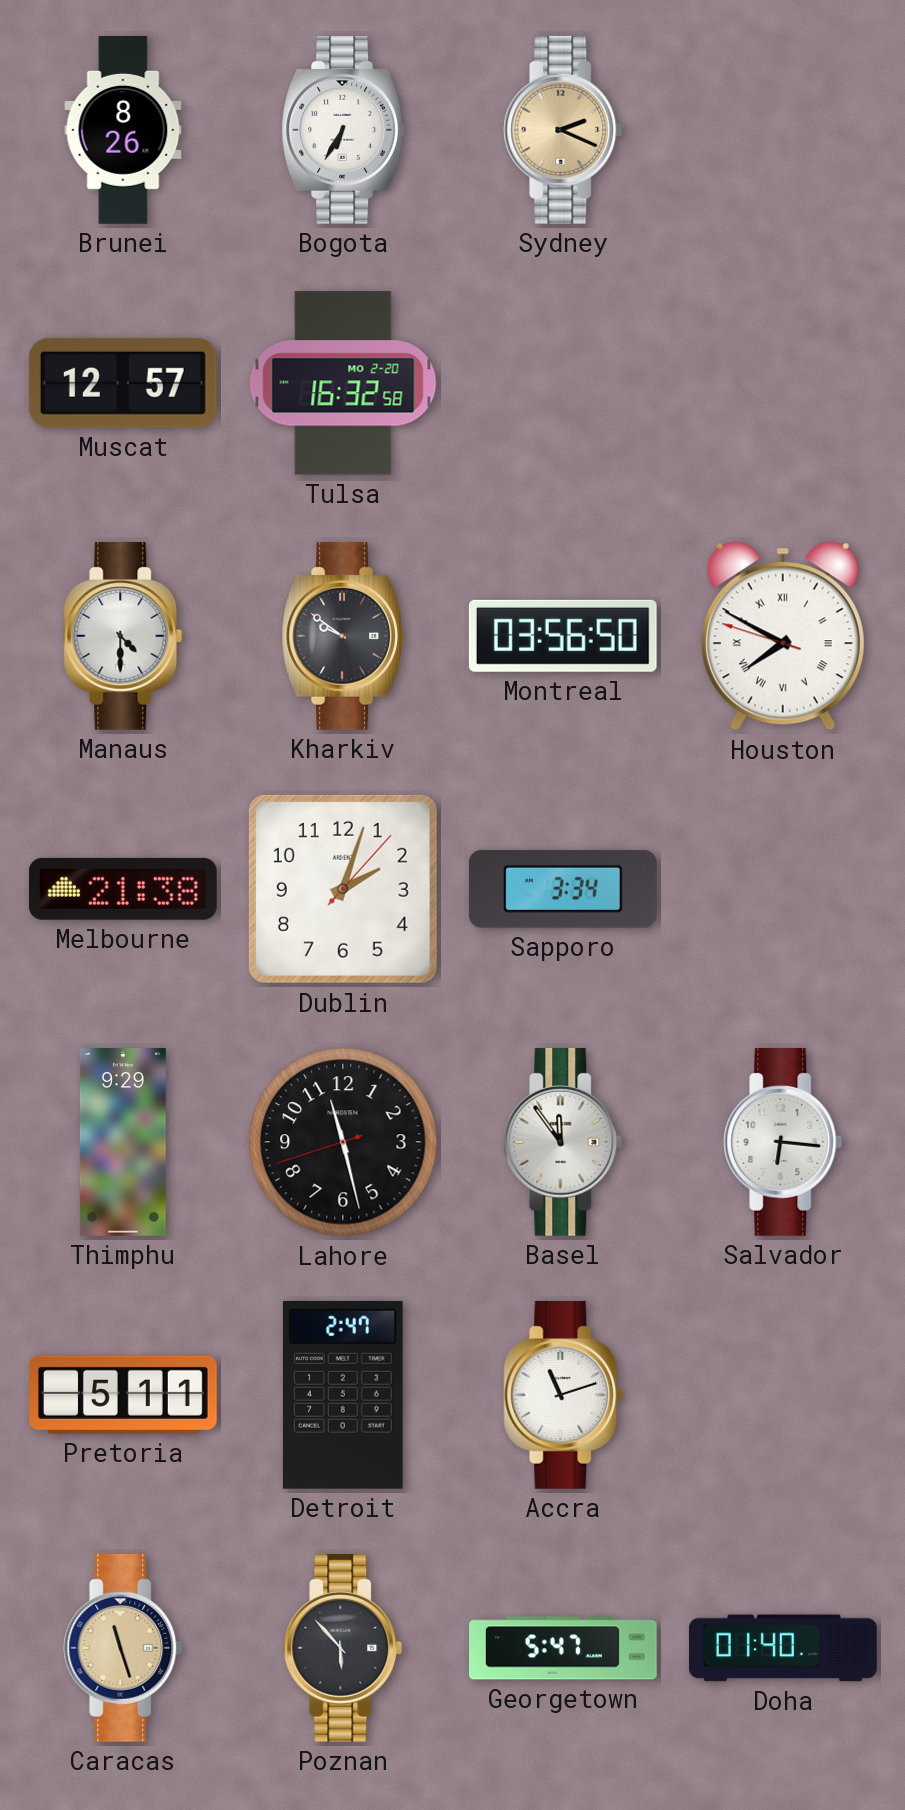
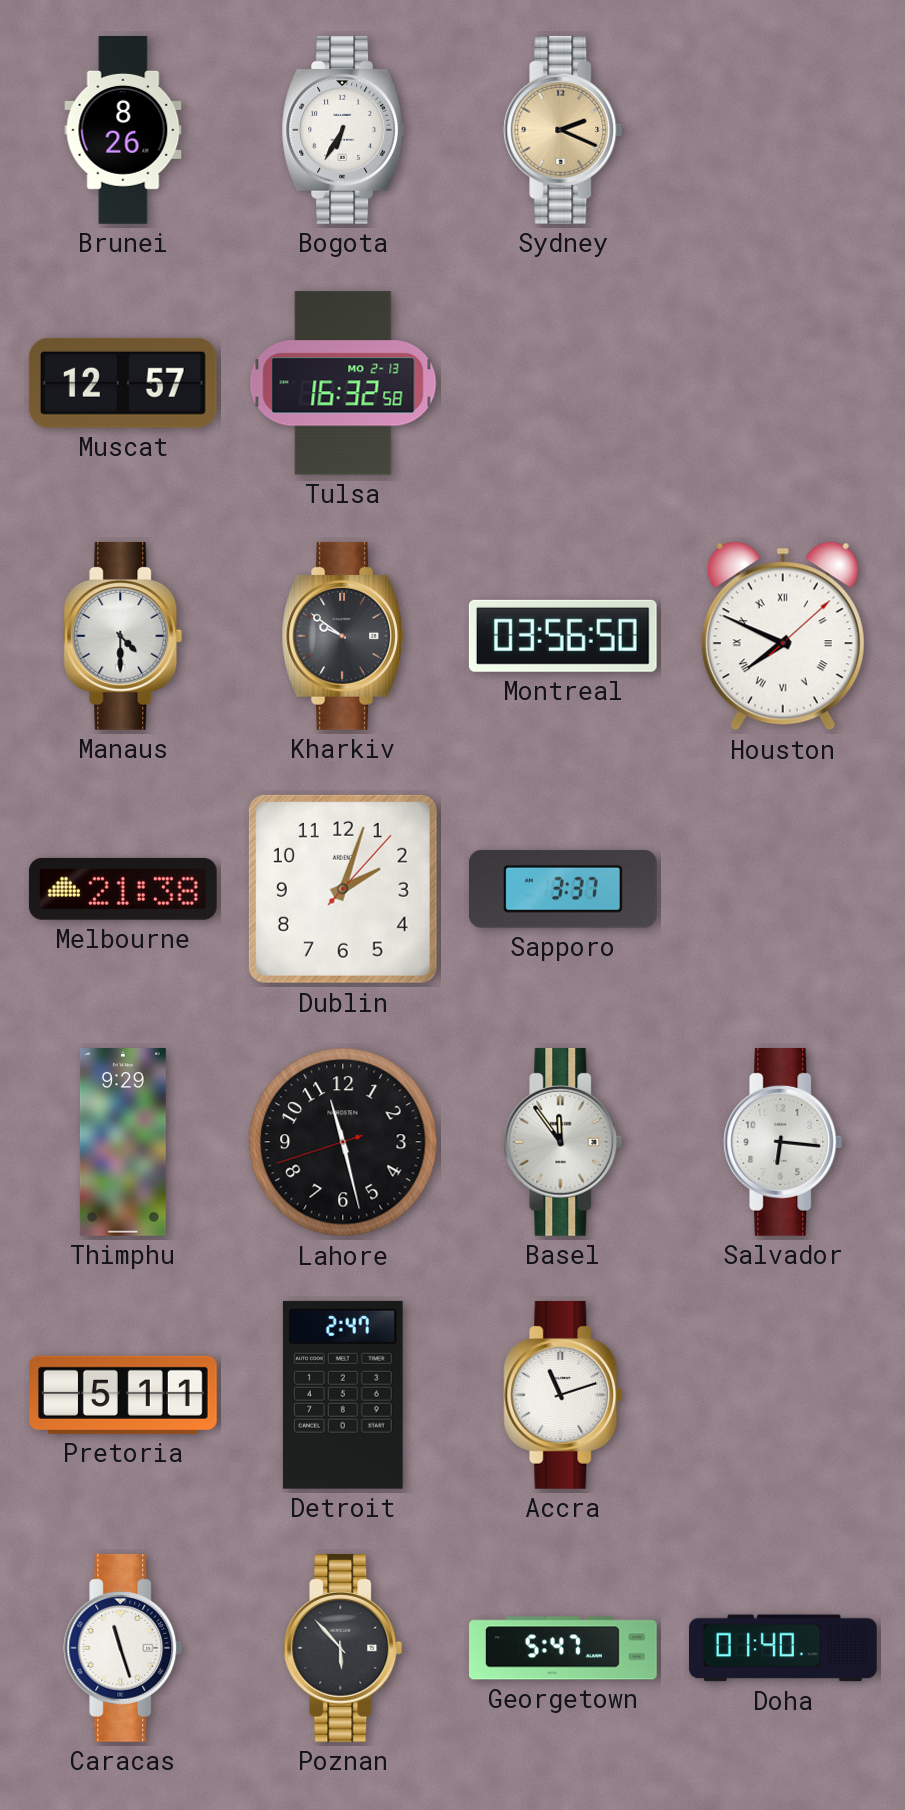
Tulsa date: MO 2-20 -> MO 2-13 (343, 383)
Houston: 7:49:48 -> 7:49:08 (783, 636)
Sapporo: 3:34 -> 3:37 (563, 889)
Caracas dial: champagne -> white (123, 1648)
